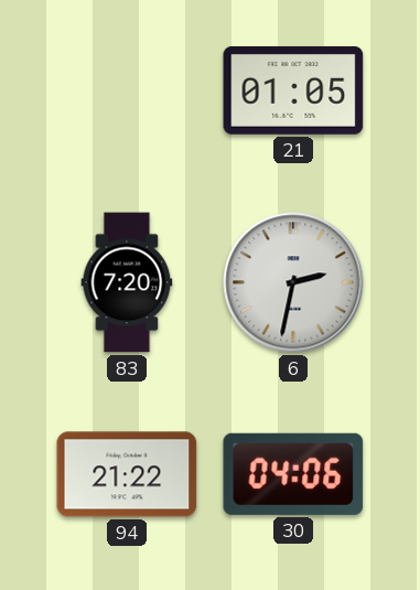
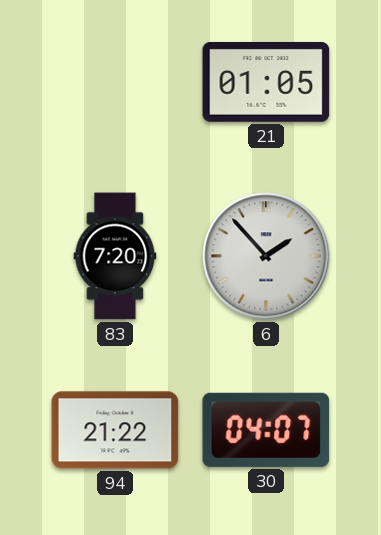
6: 2:32 -> 1:53 (266, 256)
30: 04:06 -> 04:07 (266, 430)
